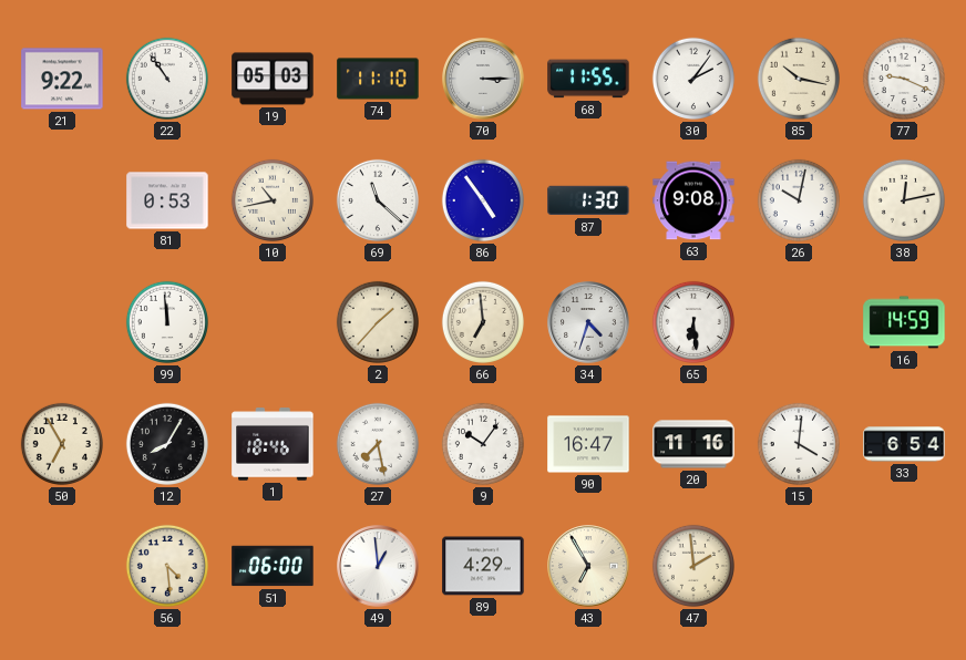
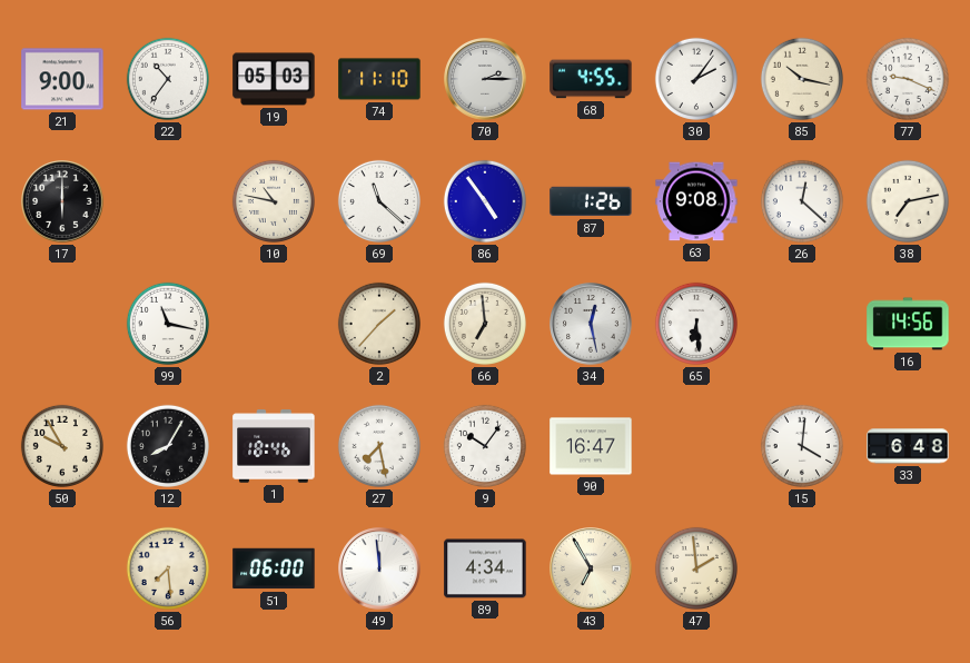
21: 9:22 -> 9:00 (62, 79)
22: 10:54 -> 10:36 (168, 79)
70: 3:15 -> 2:15 (485, 79)
68: 11:55 -> 4:55 (591, 79)
17: none -> 6:00 (62, 201)
81: 0:53 -> none (167, 200)
10: 10:43 -> 10:47 (274, 201)
87: 1:30 -> 1:26 (591, 201)
26: 10:02 -> 12:22 (802, 201)
38: 12:13 -> 7:13 (908, 201)
99: 11:59 -> 11:17 (168, 324)
34: 4:33 -> 12:28 (591, 324)
16: 14:59 -> 14:56 (908, 324)
50: 6:55 -> 9:55 (62, 446)
20: 11:16 -> none (693, 444)
33: 6:54 -> 6:48 (908, 446)
56: 4:29 -> 7:29 (168, 568)
49: 12:59 -> 11:59 (379, 568)
89: 4:29 -> 4:34 (485, 568)
